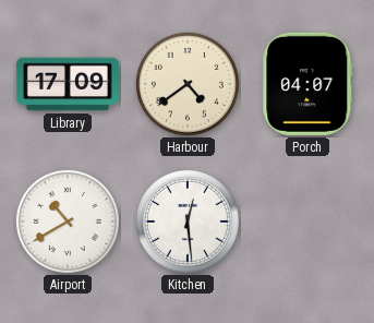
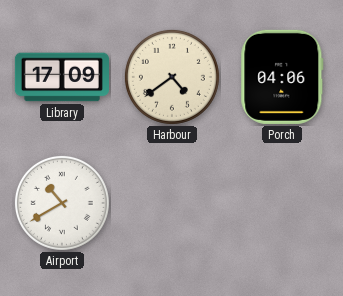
Porch: 04:07 -> 04:06 (282, 77)
Kitchen: 12:29 -> none (188, 222)
